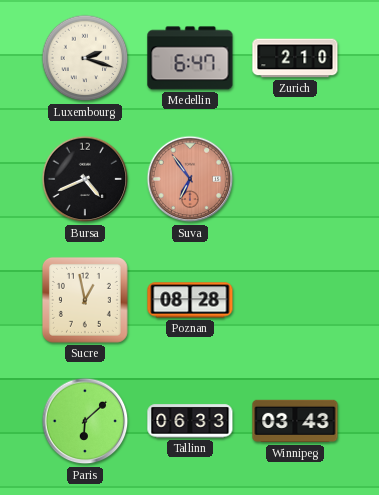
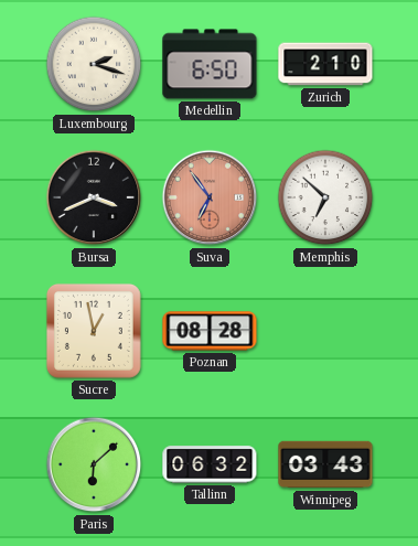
Medellin: 6:47 -> 6:50 (210, 64)
Bursa: 4:41 -> 3:41 (94, 197)
Memphis: none -> 6:52 (325, 197)
Tallinn: 06:33 -> 06:32 (210, 464)
